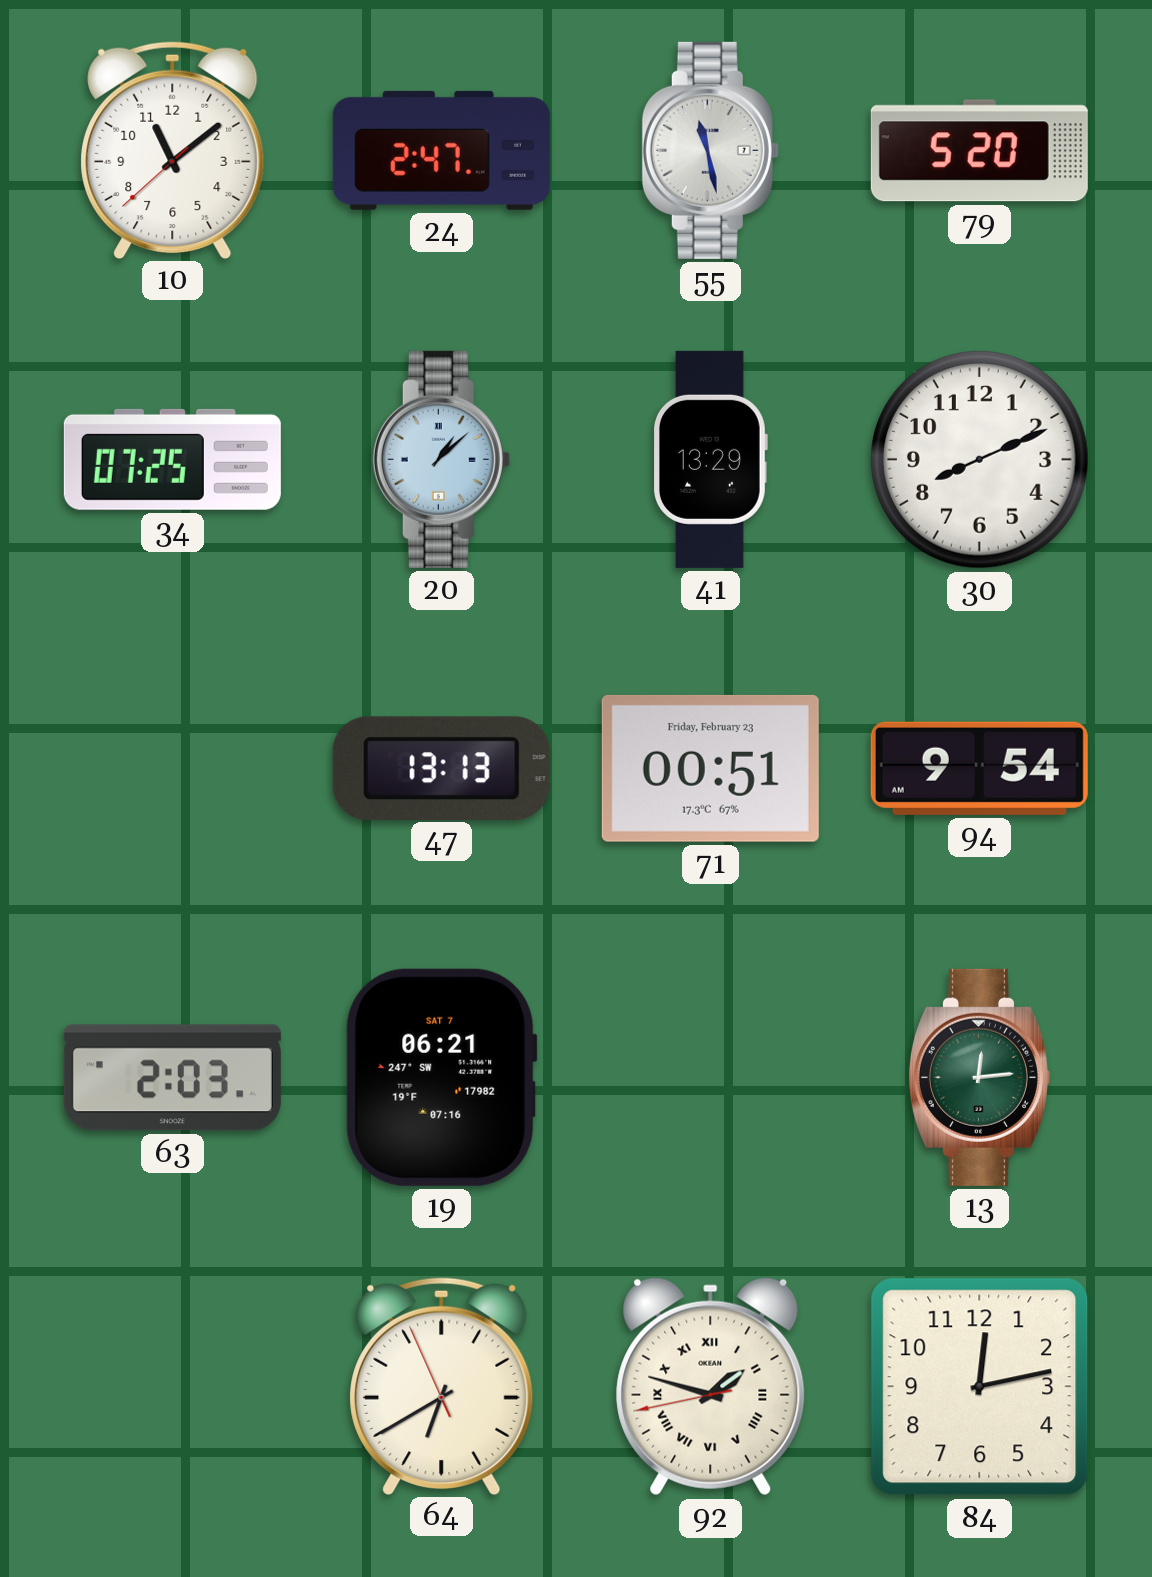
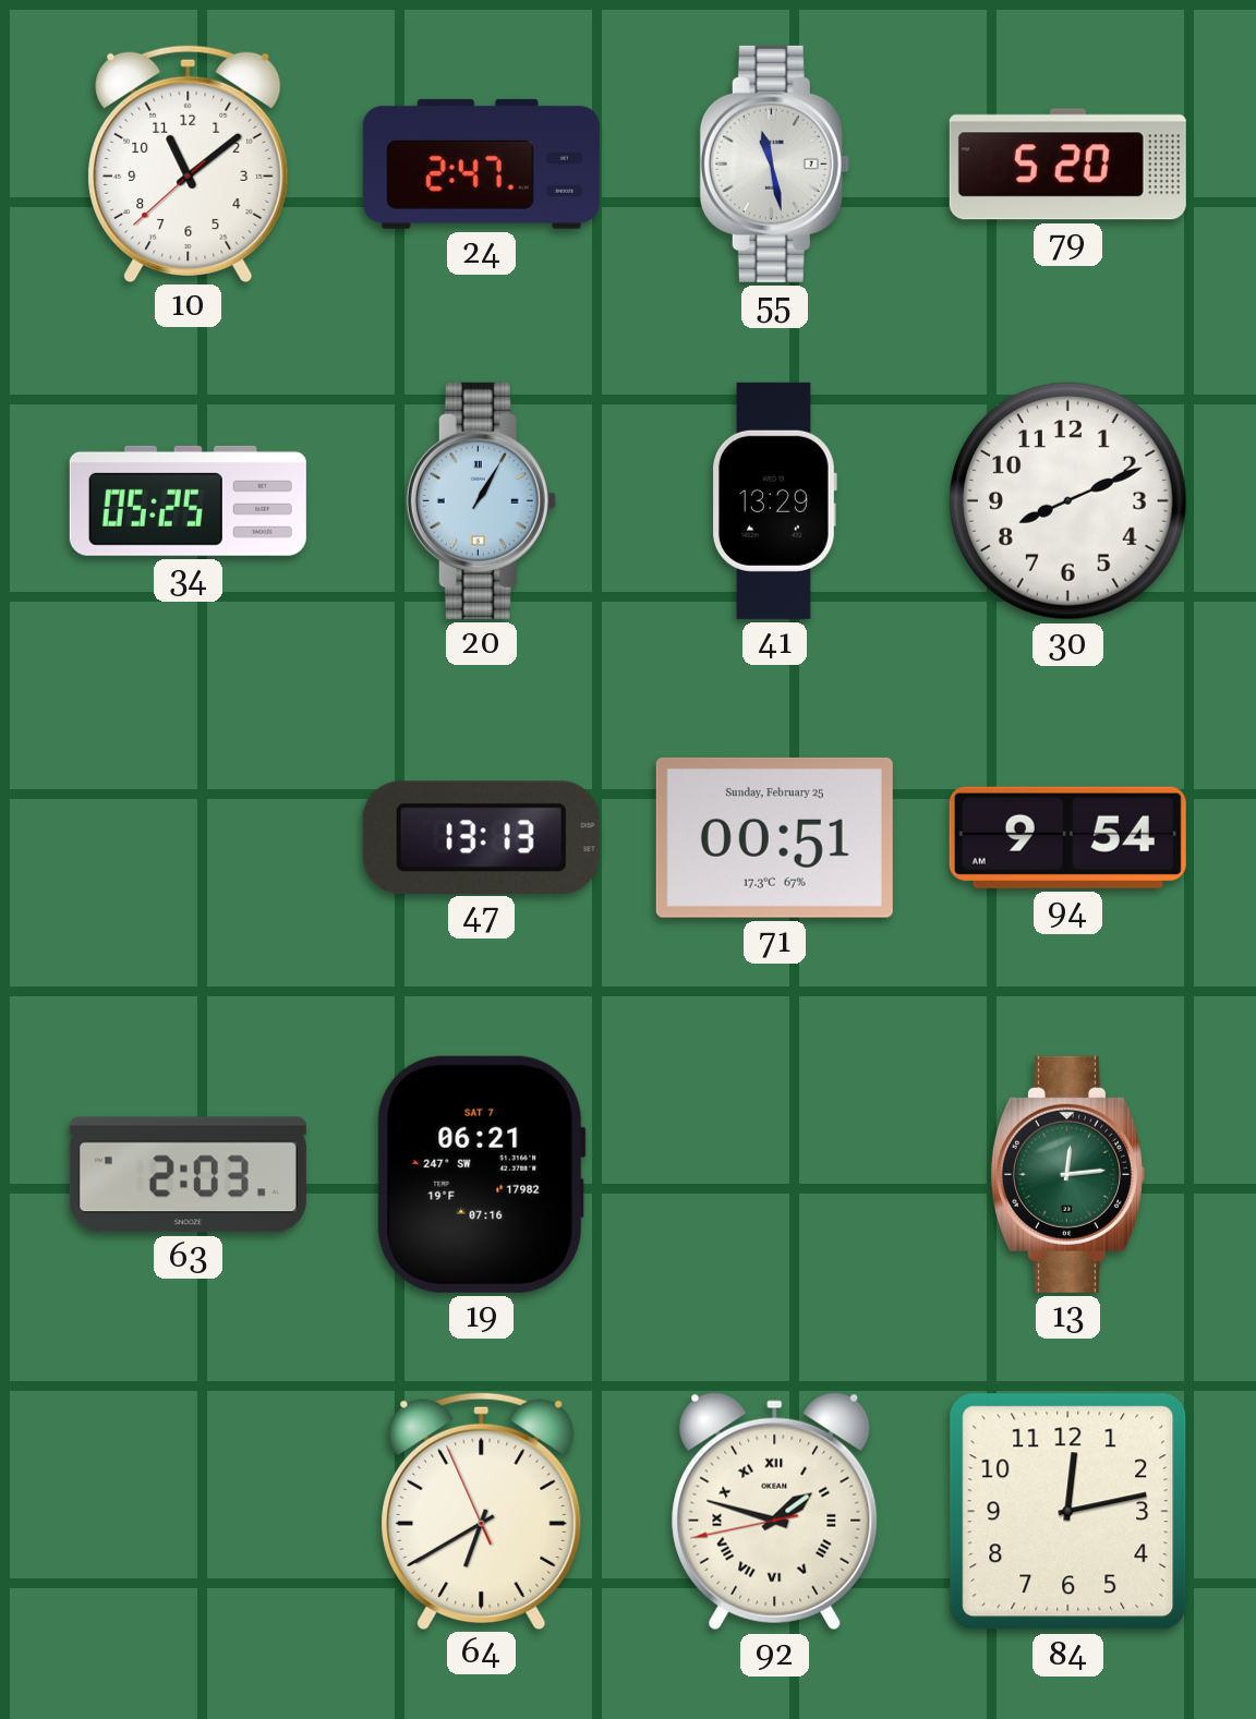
34: 07:25 -> 05:25 (188, 500)
20: 1:08 -> 1:05 (481, 500)
71 date: Friday, February 23 -> Sunday, February 25 (774, 837)
